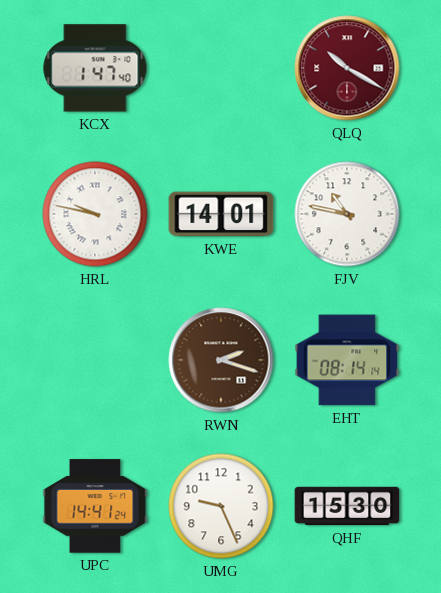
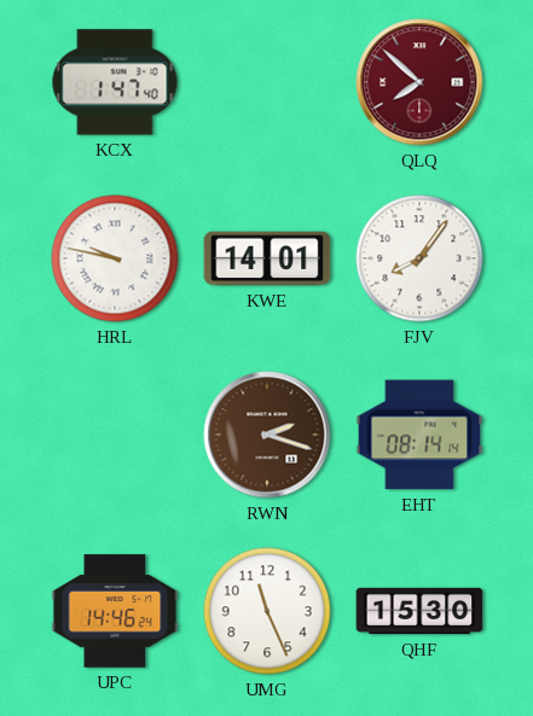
QLQ: 10:20 -> 7:52 (419, 82)
FJV: 10:47 -> 8:06 (419, 258)
UPC: 14:41 -> 14:46 (115, 611)
UMG: 9:26 -> 11:26 (267, 611)
